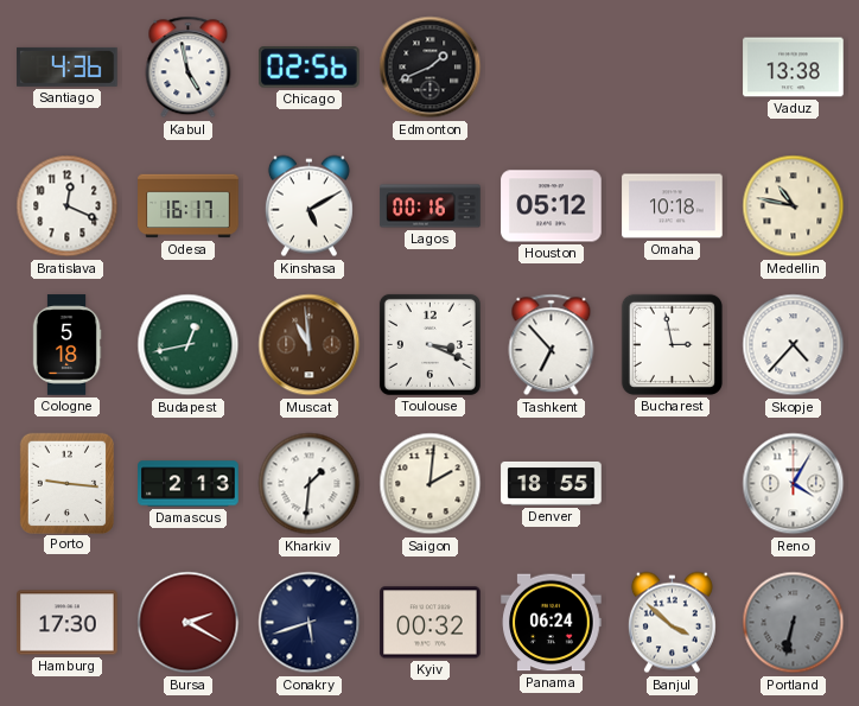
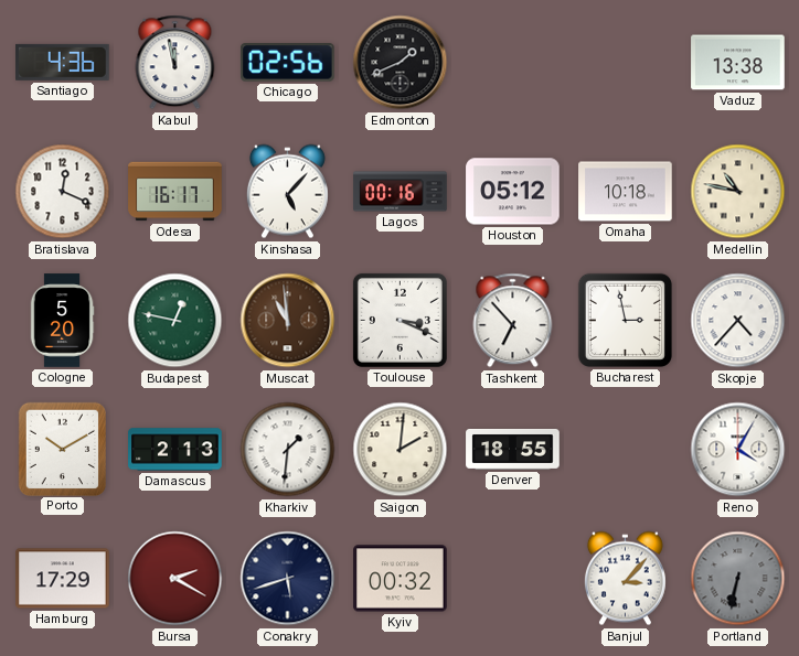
Kabul: 4:58 -> 11:58 (175, 63)
Kinshasa: 5:10 -> 5:07 (287, 192)
Cologne: 5:18 -> 5:20 (62, 321)
Budapest: 12:43 -> 12:47 (175, 321)
Porto: 9:16 -> 10:10 (62, 449)
Hamburg: 17:30 -> 17:29 (63, 579)
Panama: 06:24 -> none (552, 623)
Banjul: 3:52 -> 3:07 (625, 579)
